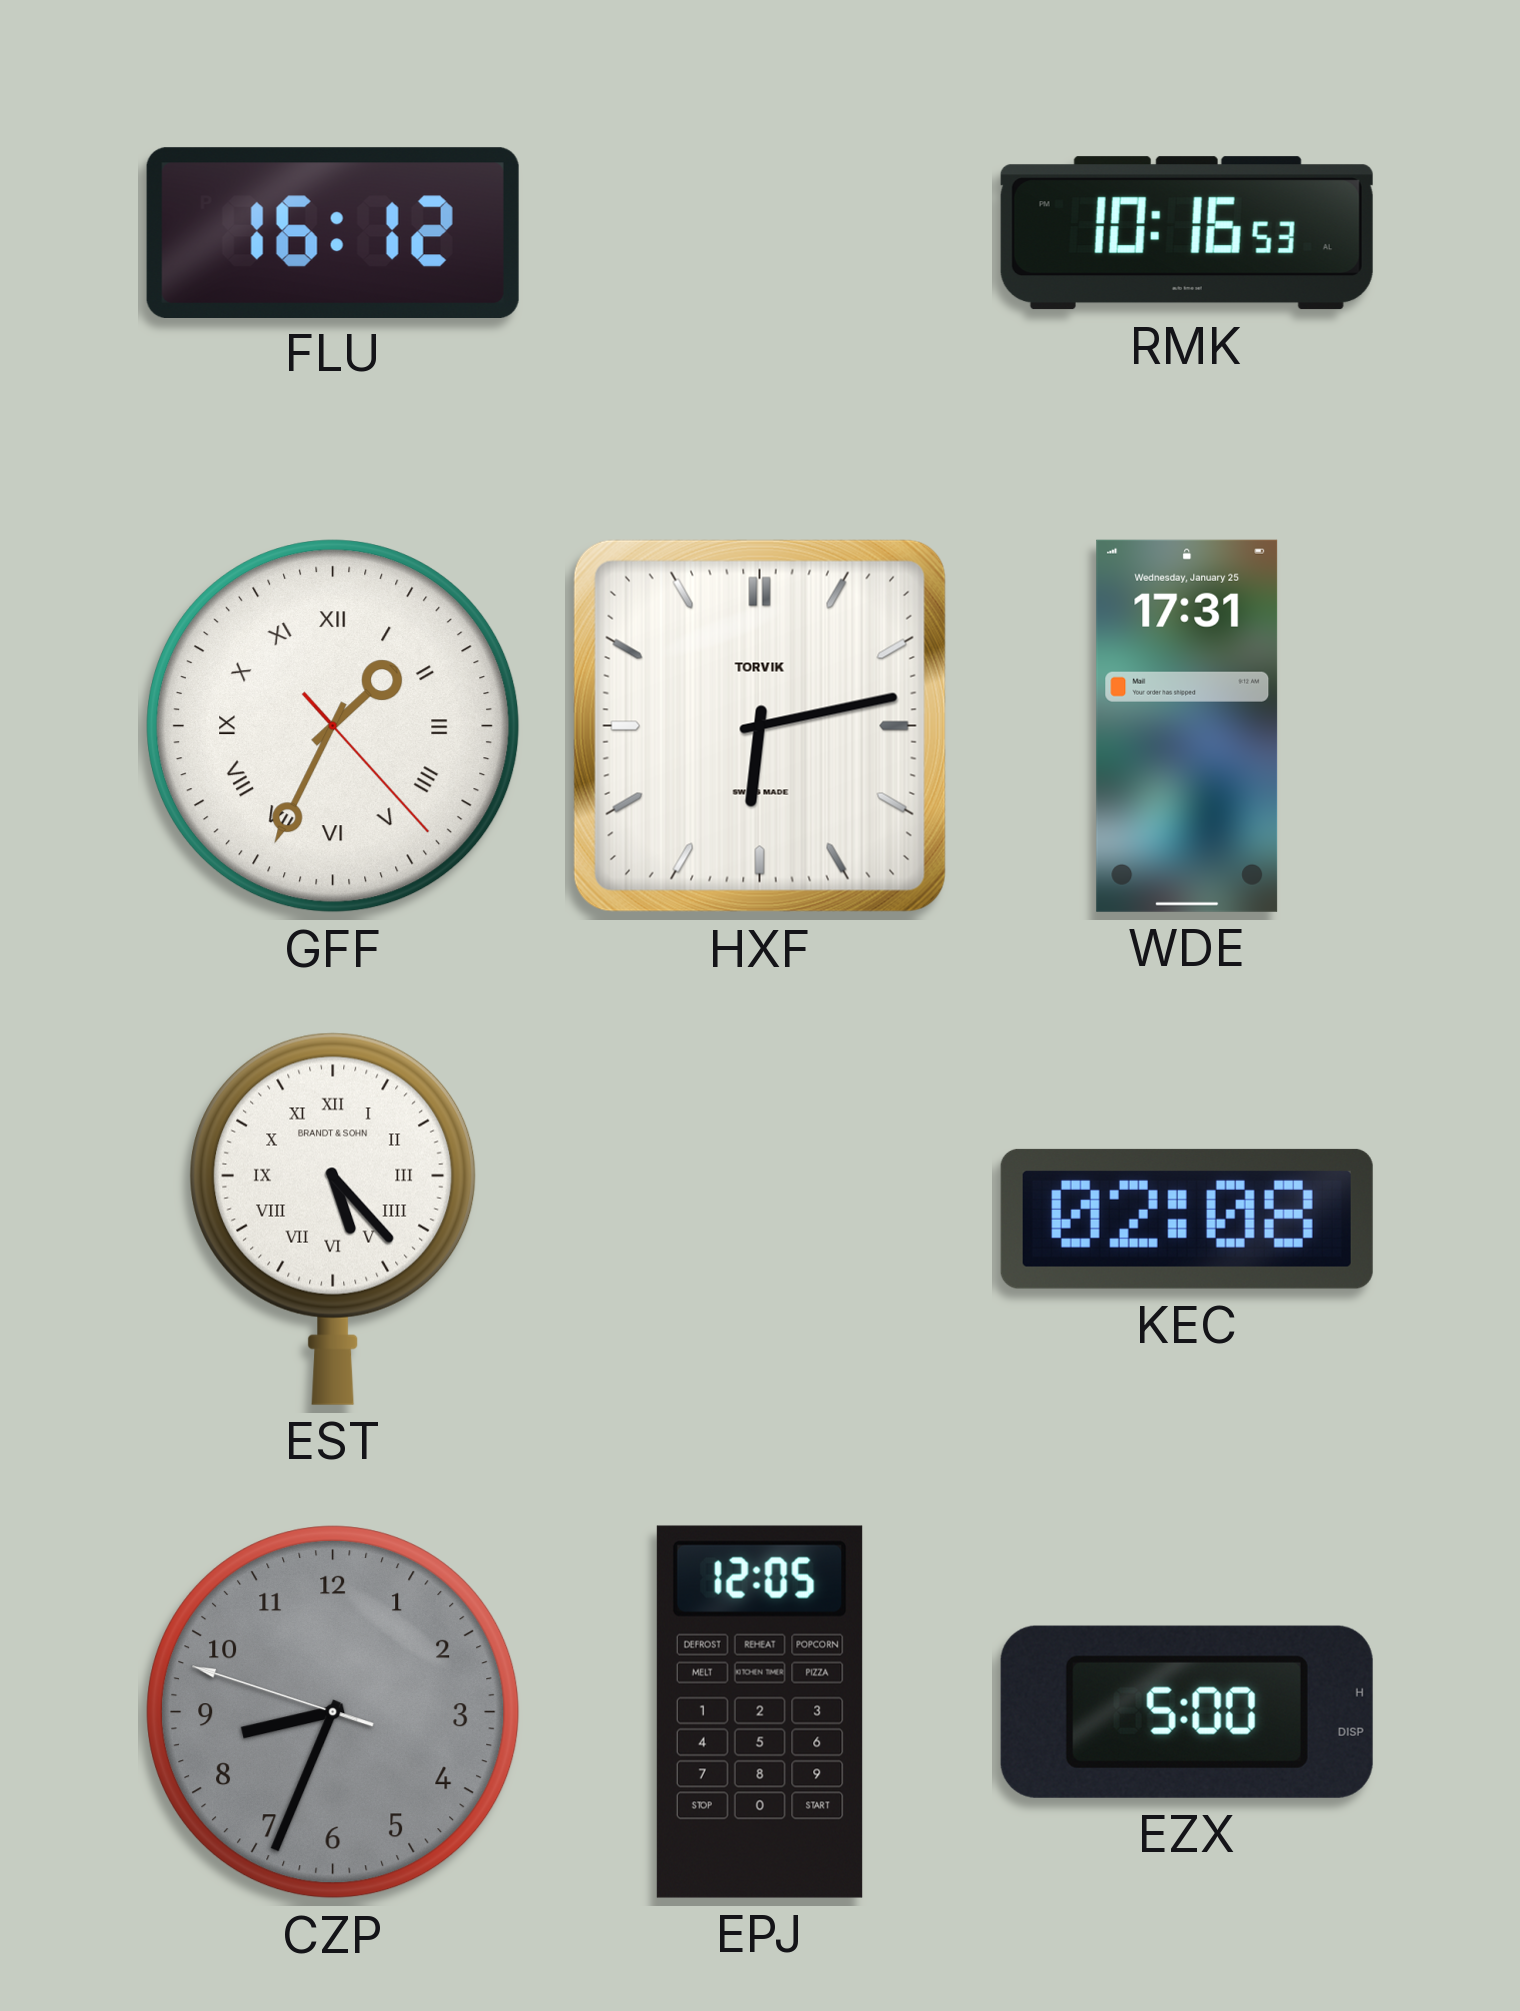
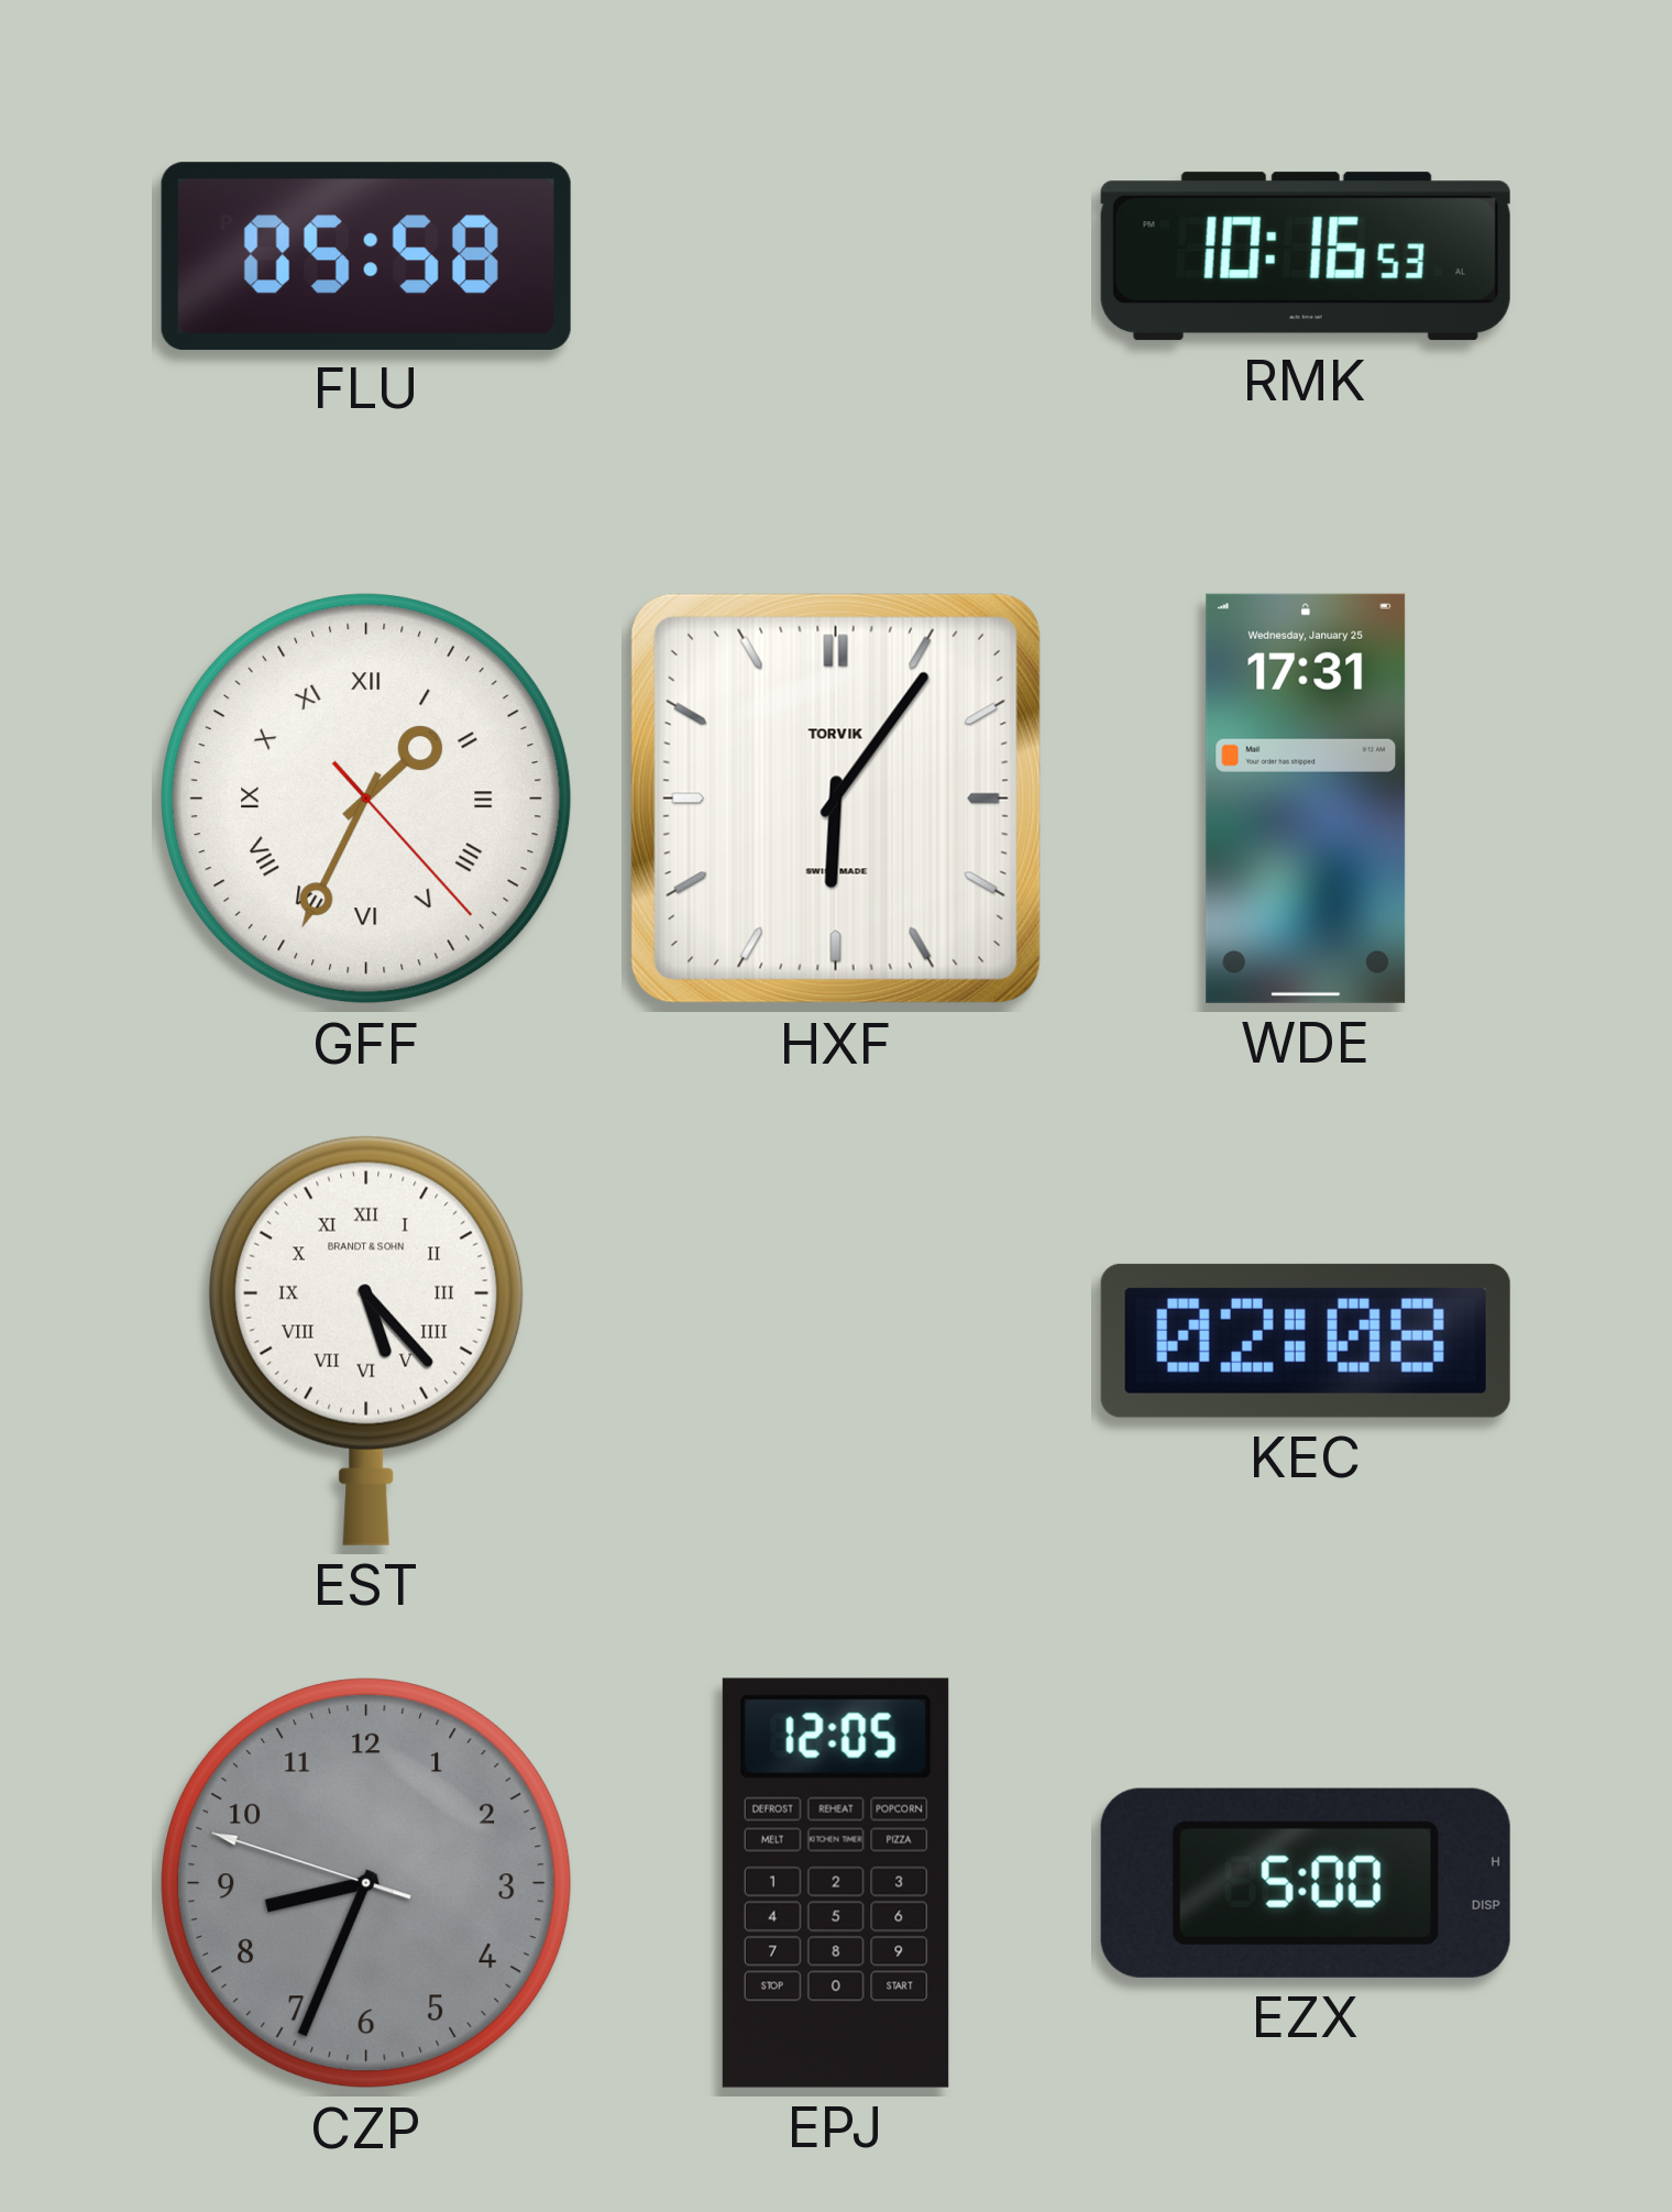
FLU: 16:12 -> 05:58 (366, 255)
HXF: 6:13 -> 6:06 (836, 799)
